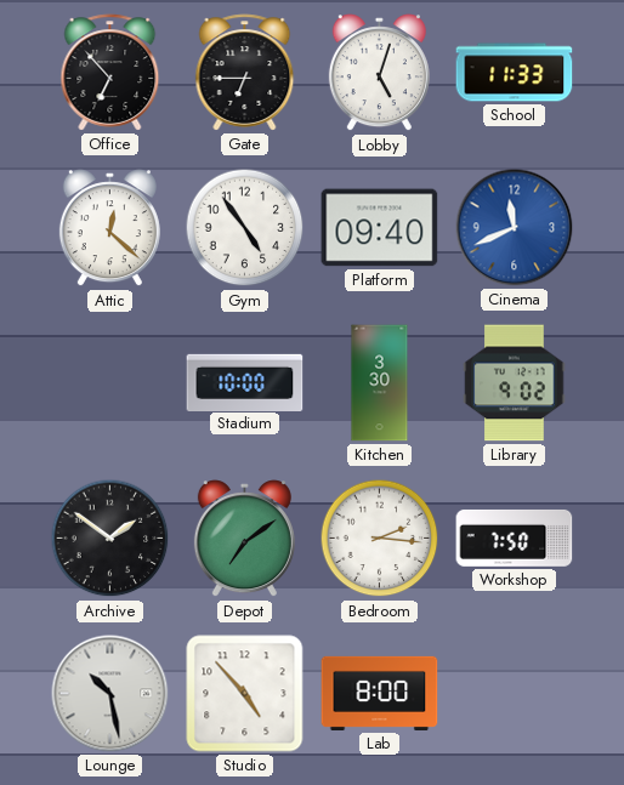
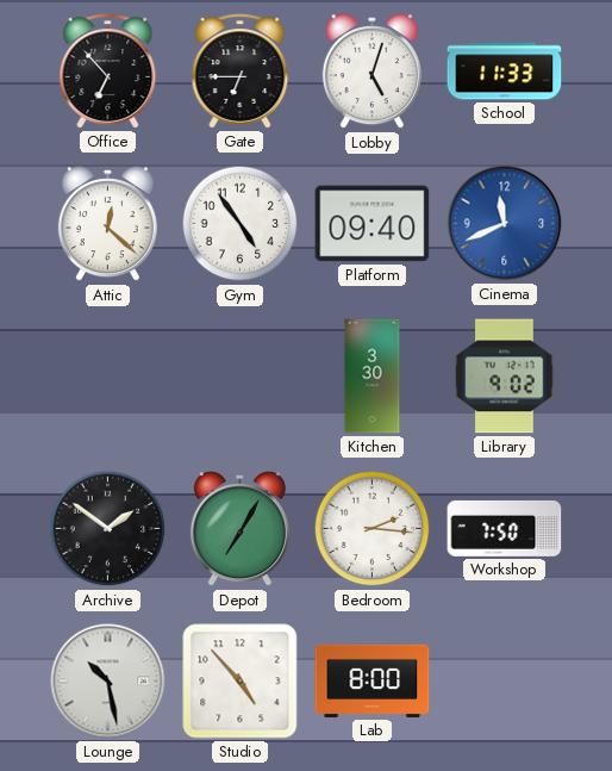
Stadium: 10:00 -> none (245, 382)
Depot: 7:09 -> 7:05 (239, 529)
